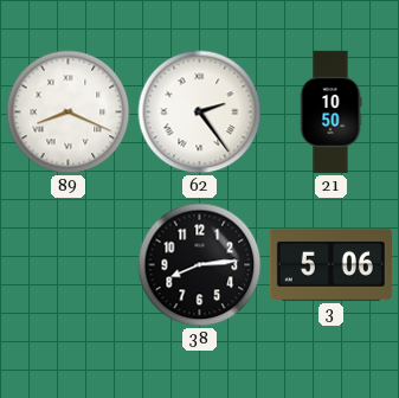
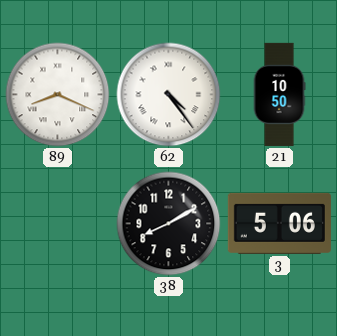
62: 2:24 -> 4:24 (169, 95)
38: 8:14 -> 8:10 (169, 224)
